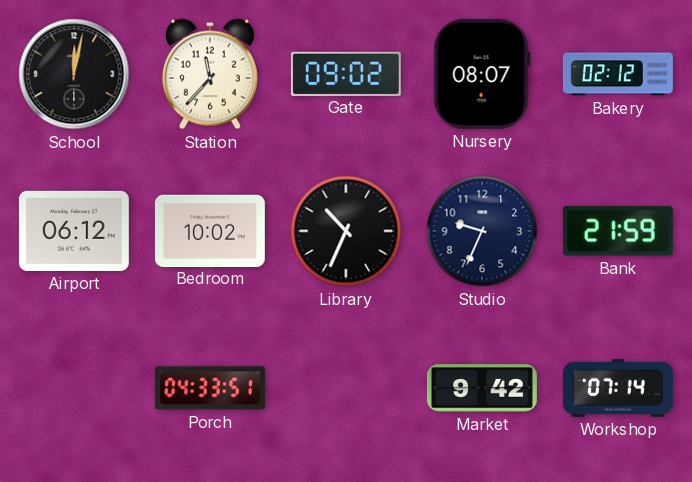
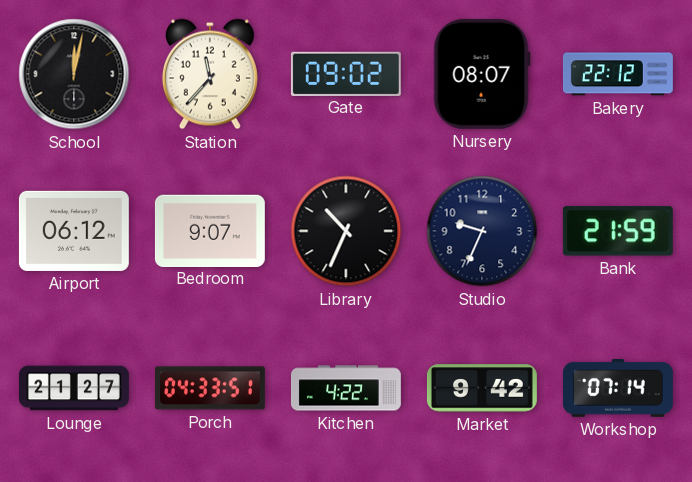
Bakery: 02:12 -> 22:12 (618, 74)
Bedroom: 10:02 -> 9:07 (210, 230)
Lounge: none -> 21:27 (74, 388)
Kitchen: none -> 4:22 (346, 388)
